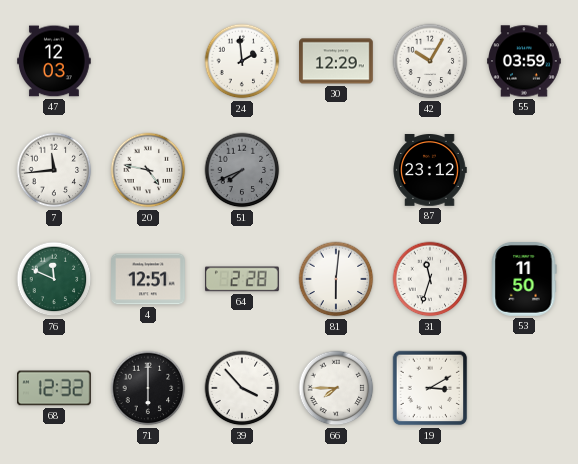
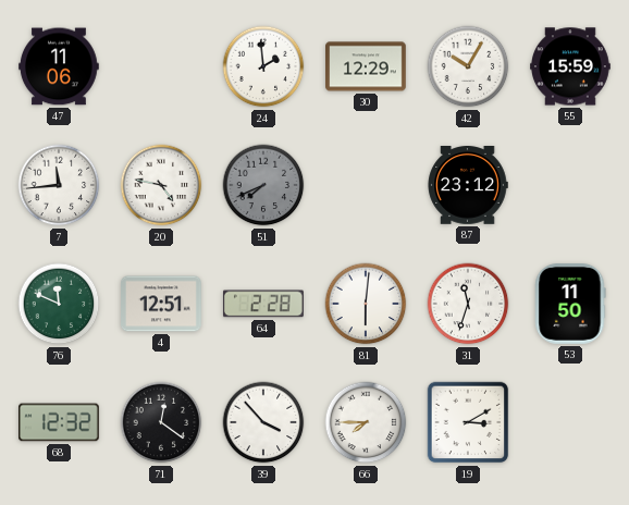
47: 12:03 -> 11:06 (60, 66)
55: 03:59 -> 15:59 (571, 66)
71: 6:00 -> 12:21 (161, 422)
